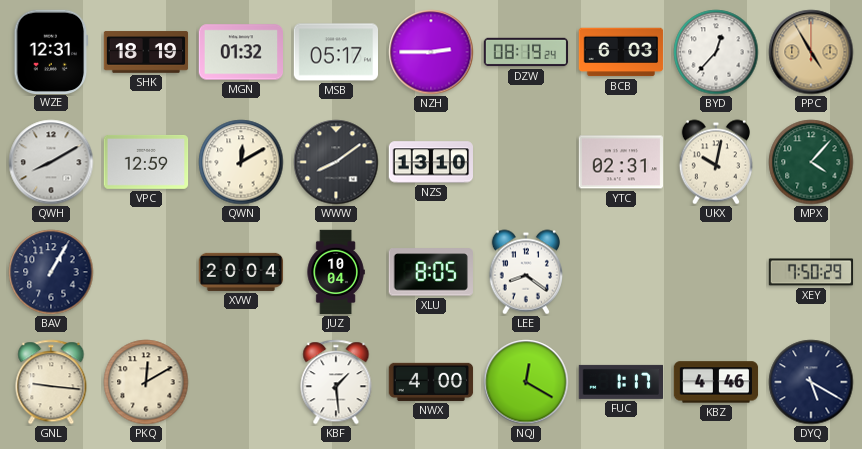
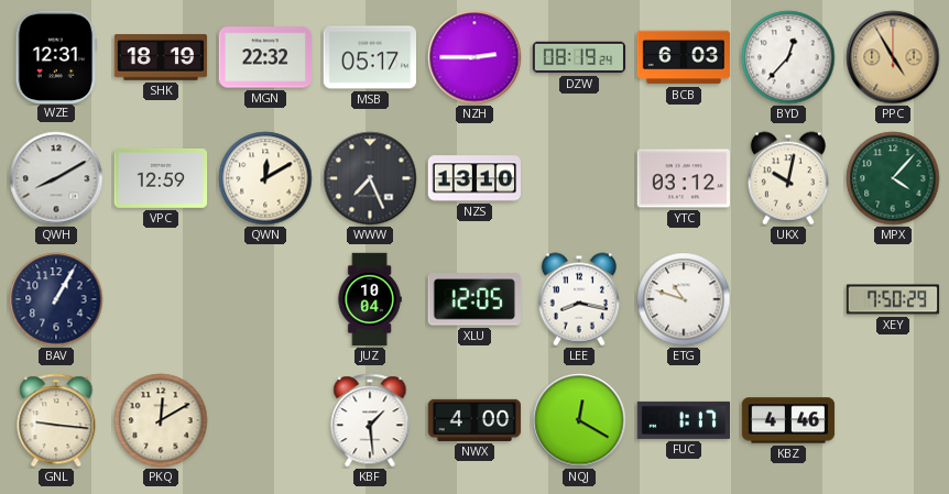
MGN: 01:32 -> 22:32 (264, 57)
WWW: 8:09 -> 7:26 (370, 178)
YTC: 02:31 -> 03:12 (683, 178)
XVW: 20:04 -> none (241, 272)
XLU: 8:05 -> 12:05 (475, 299)
LEE: 8:21 -> 8:17 (578, 299)
ETG: none -> 10:48 (684, 299)
DYQ: 5:20 -> none (811, 382)
